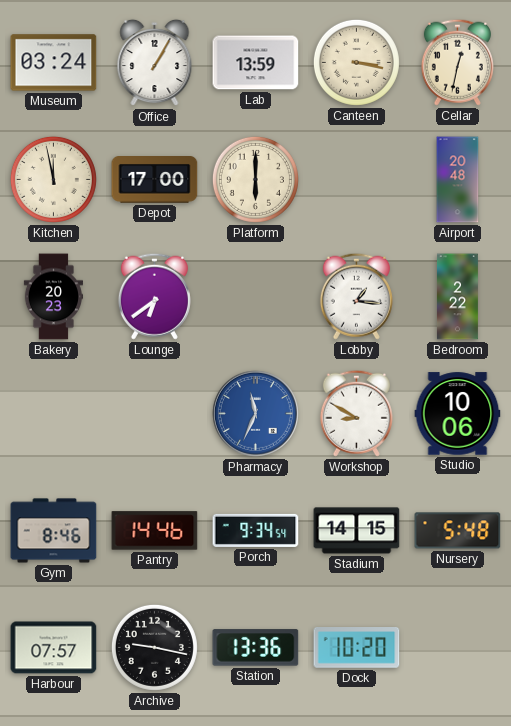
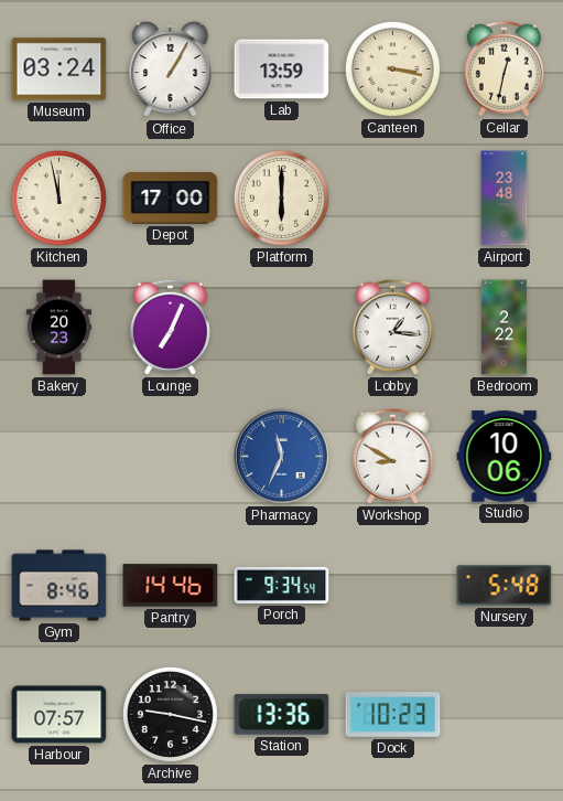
Airport: 20:48 -> 23:48 (505, 199)
Lounge: 6:39 -> 7:04 (170, 327)
Stadium: 14:15 -> none (357, 531)
Dock: 10:20 -> 10:23 (393, 715)
